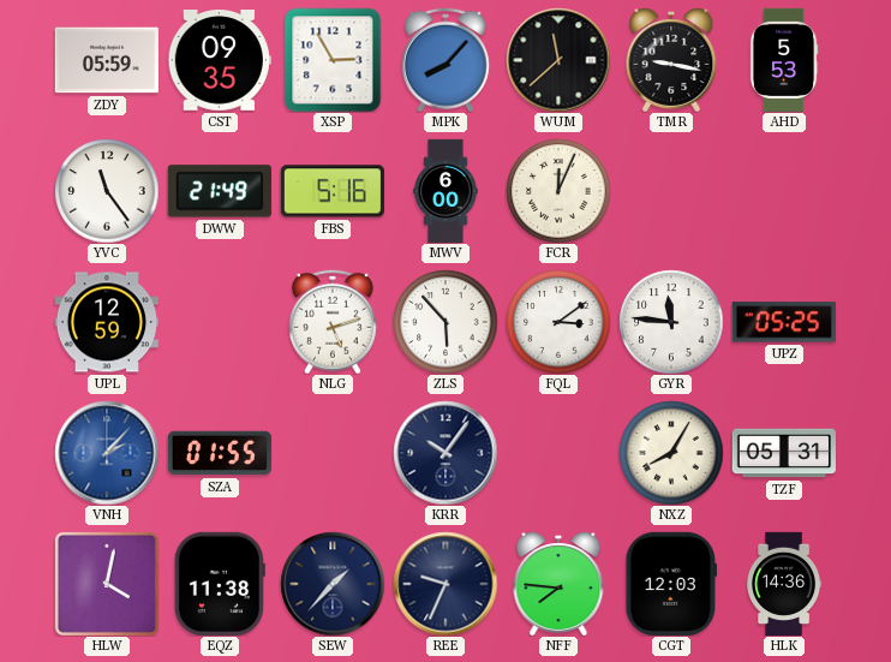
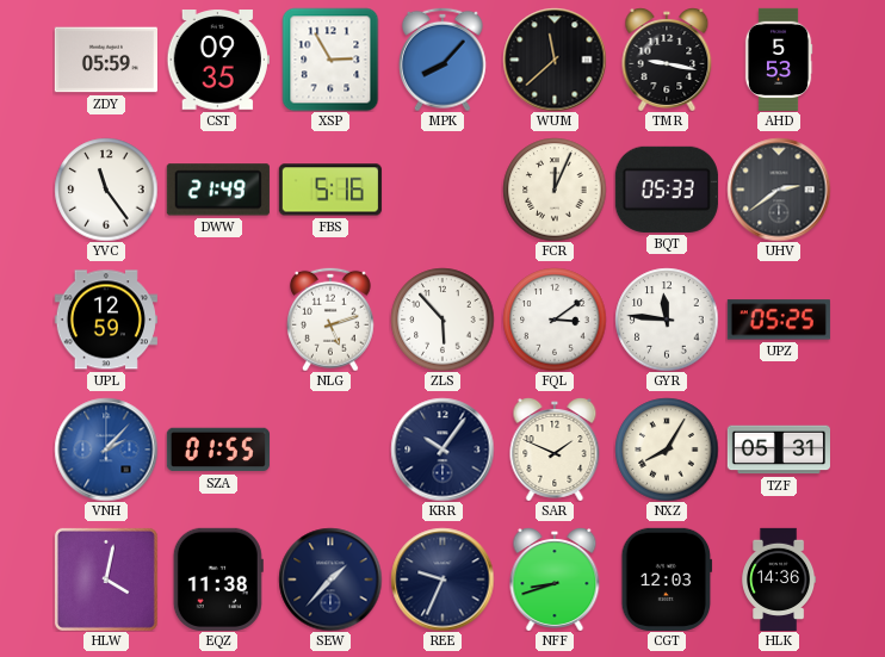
MWV: 6:00 -> none (445, 191)
BQT: none -> 05:33 (667, 190)
UHV: none -> 2:39 (779, 190)
SAR: none -> 1:49 (555, 450)
NFF: 7:46 -> 8:42 (555, 579)
